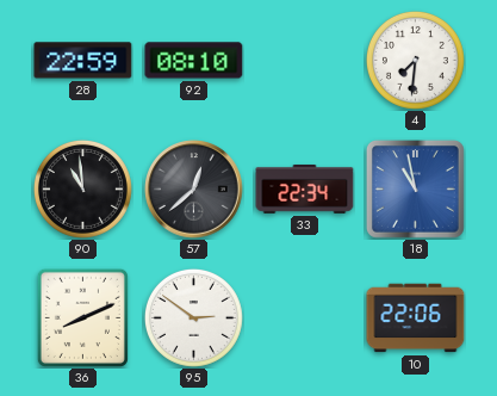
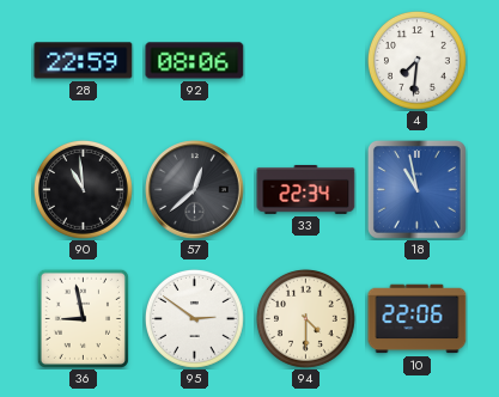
92: 08:10 -> 08:06 (195, 61)
36: 8:11 -> 8:58 (83, 318)
94: none -> 4:30 (305, 318)
